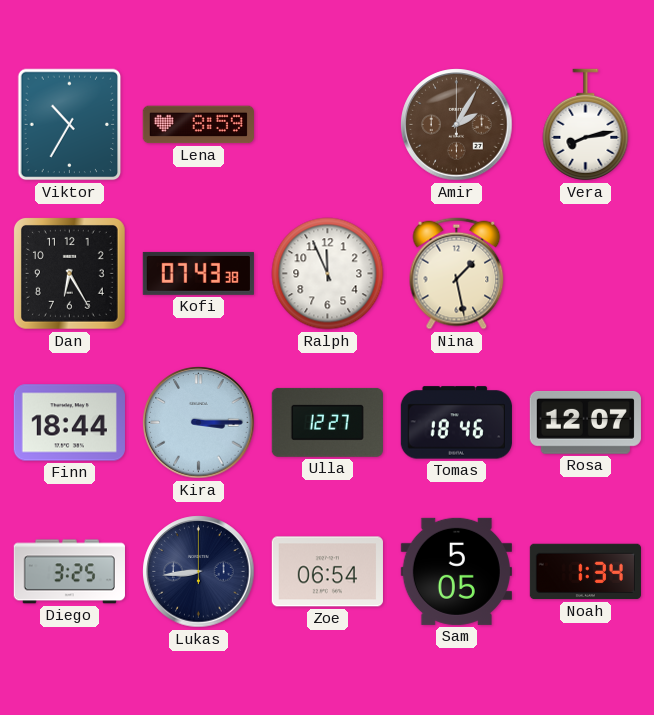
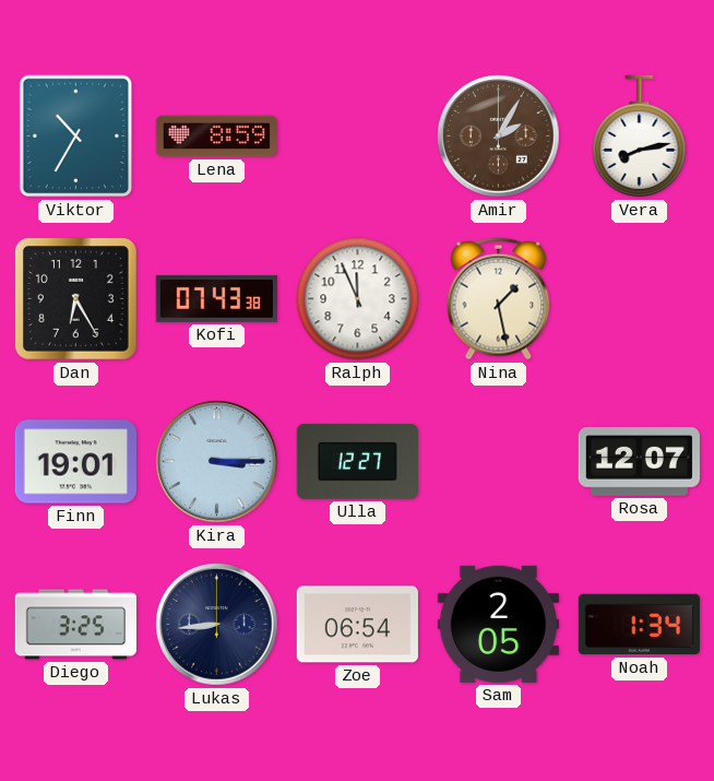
Finn: 18:44 -> 19:01 (75, 462)
Tomas: 18:46 -> none (456, 423)
Sam: 5:05 -> 2:05 (498, 624)
